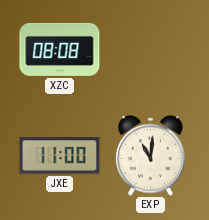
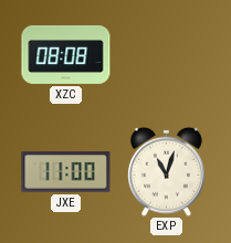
EXP: 11:01 -> 11:03 (167, 171)
